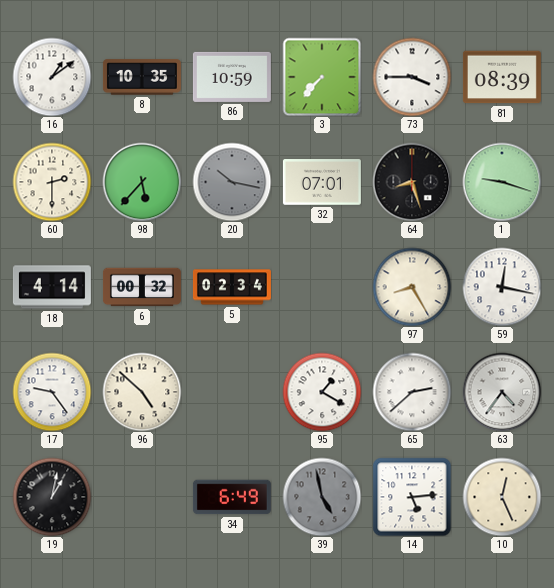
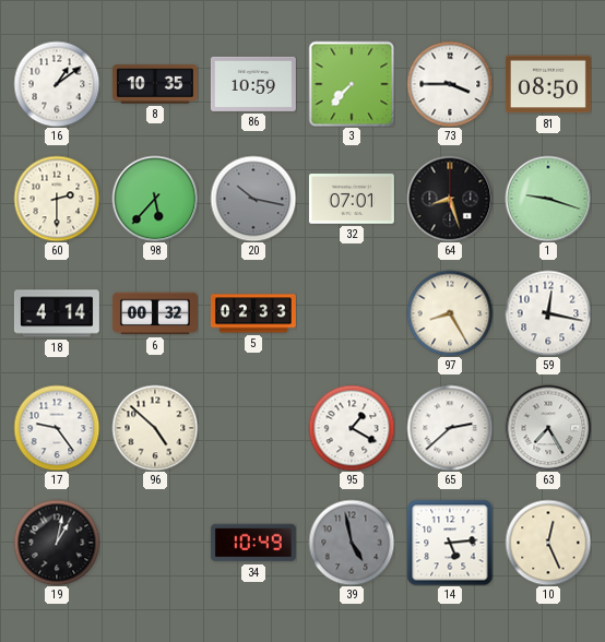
81: 08:39 -> 08:50 (548, 84)
5: 02:34 -> 02:33 (253, 313)
63: 4:36 -> 7:25 (548, 428)
34: 6:49 -> 10:49 (253, 543)
